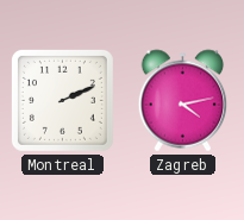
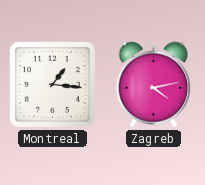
Montreal: 2:11 -> 1:16 (52, 84)
